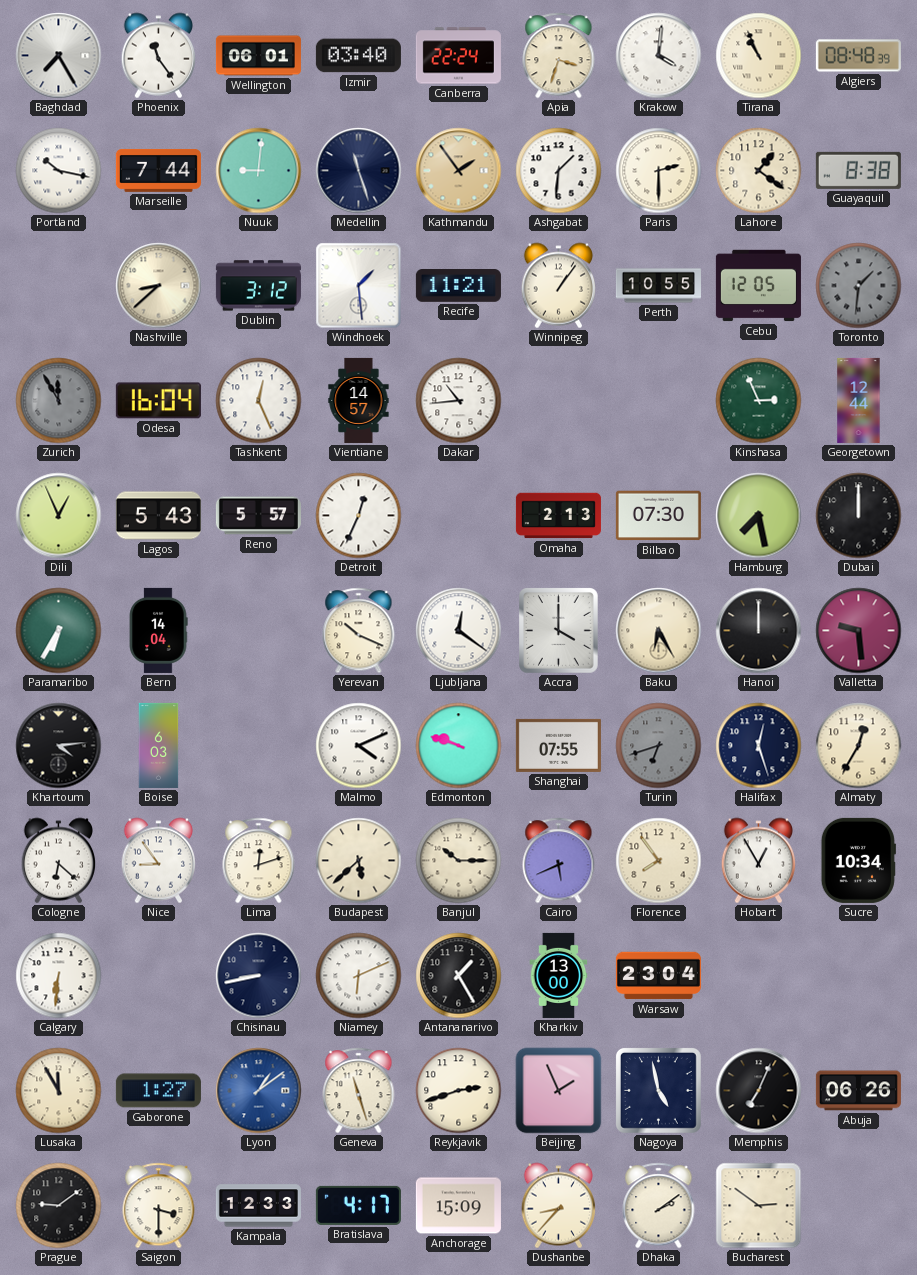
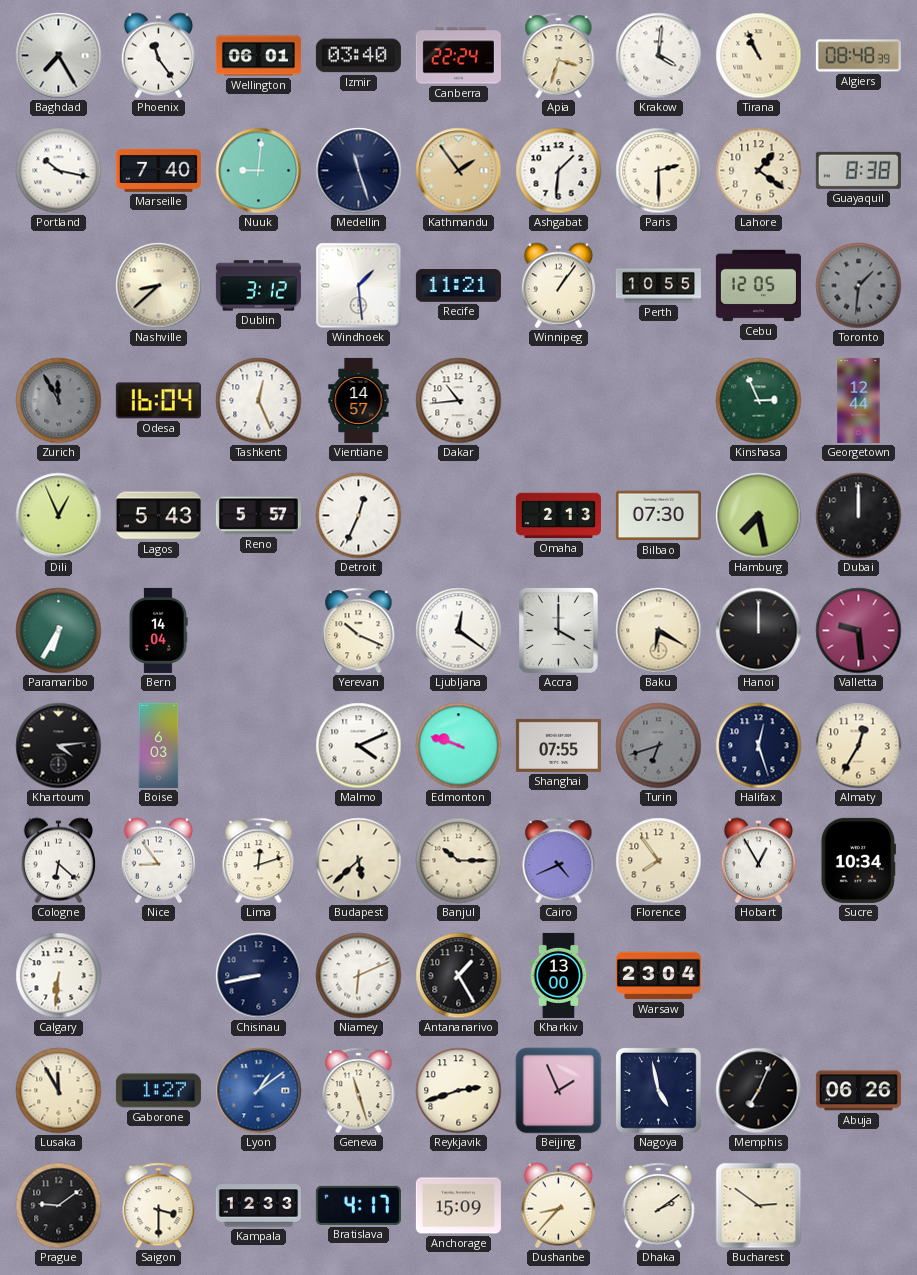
Marseille: 7:44 -> 7:40 (158, 170)
Baku: 6:25 -> 6:20 (659, 631)
Cairo: 5:41 -> 4:41 (559, 861)
